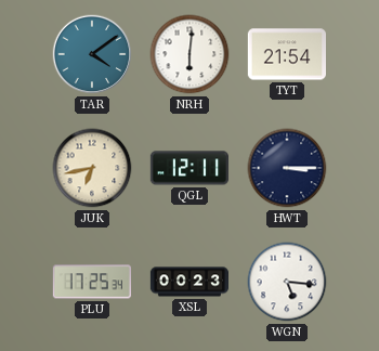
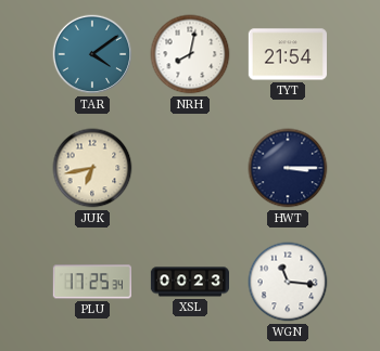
NRH: 6:01 -> 8:02 (190, 54)
QGL: 12:11 -> none (188, 168)
WGN: 5:16 -> 11:16 (288, 282)
